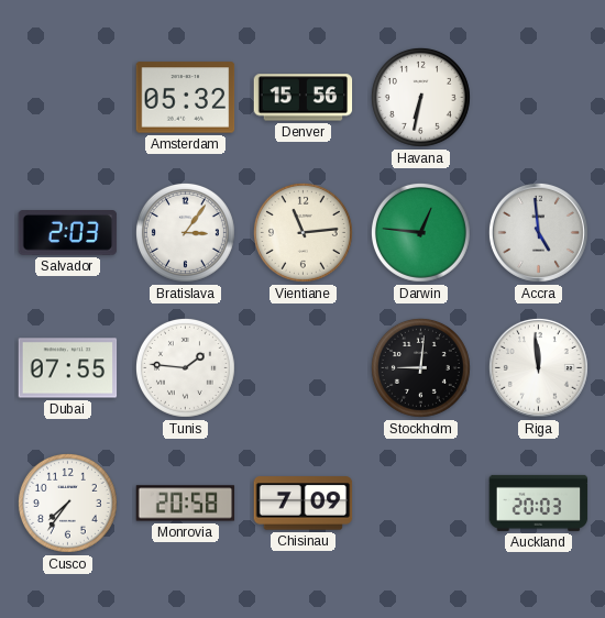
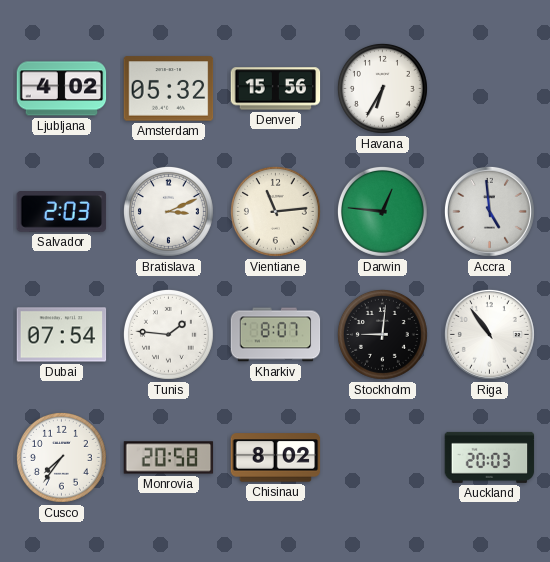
Ljubljana: none -> 4:02 (62, 89)
Havana: 6:32 -> 6:35 (382, 88)
Bratislava: 3:06 -> 3:11 (168, 211)
Dubai: 07:55 -> 07:54 (62, 335)
Kharkiv: none -> 8:07 (276, 335)
Riga: 11:59 -> 10:54 (489, 334)
Chisinau: 7:09 -> 8:02 (276, 458)
